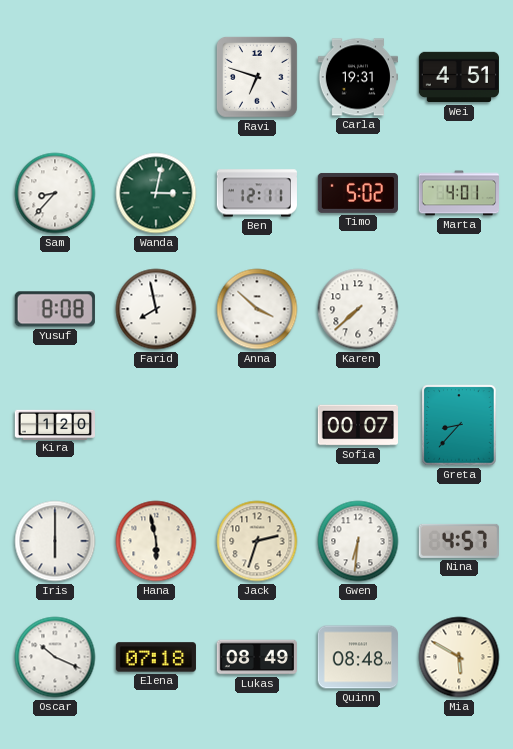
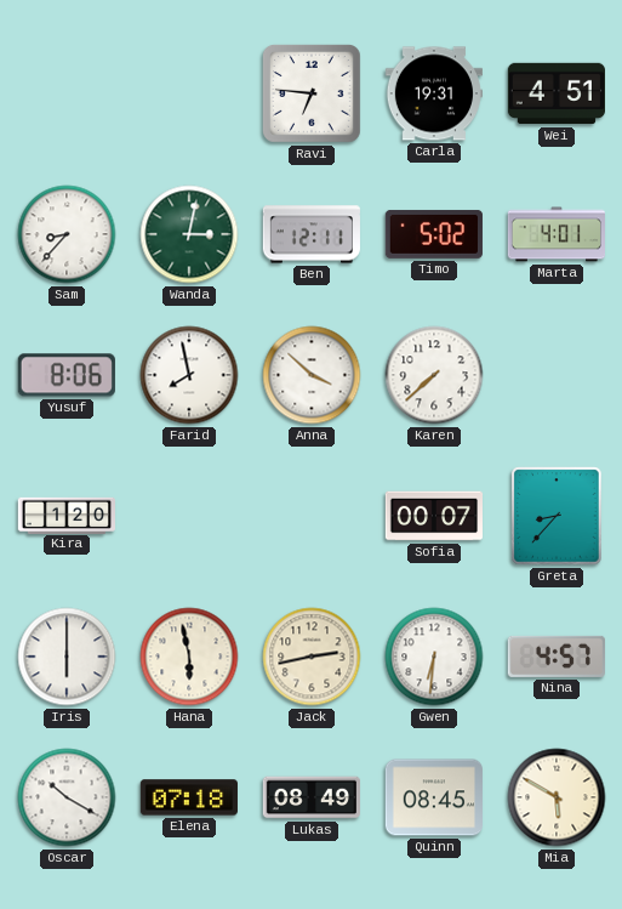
Ravi: 6:48 -> 6:46 (312, 93)
Yusuf: 8:08 -> 8:06 (67, 375)
Jack: 2:33 -> 2:43 (312, 657)
Oscar: 10:19 -> 10:20 (67, 797)
Quinn: 08:48 -> 08:45 (434, 797)
